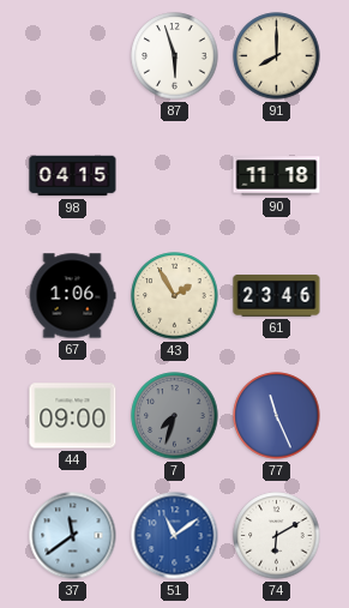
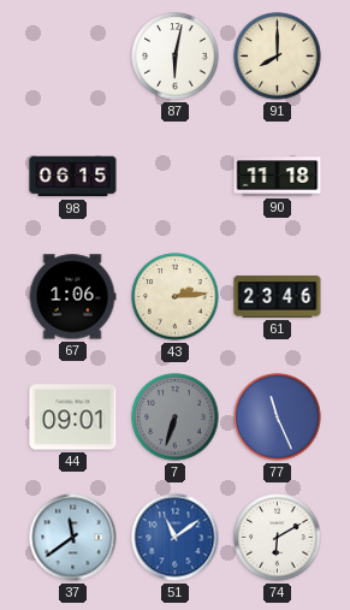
87: 5:57 -> 6:02 (176, 57)
98: 04:15 -> 06:15 (73, 177)
43: 1:55 -> 2:14 (176, 297)
44: 09:00 -> 09:01 (73, 417)
7: 7:33 -> 6:33 (176, 417)
